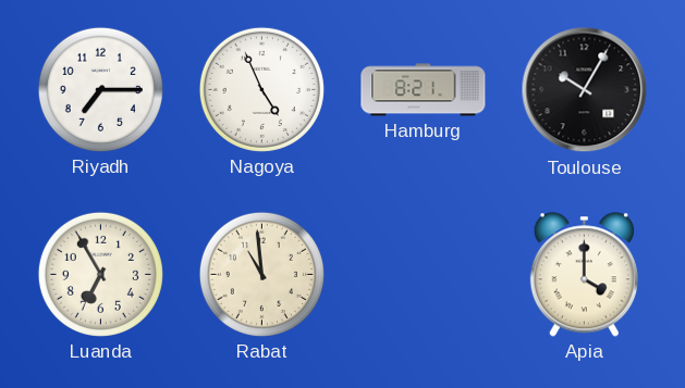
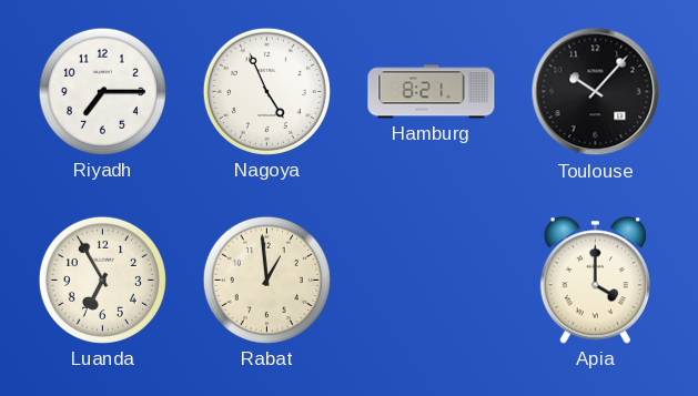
Toulouse: 10:05 -> 10:07 (596, 92)
Rabat: 10:59 -> 12:59 (266, 280)
